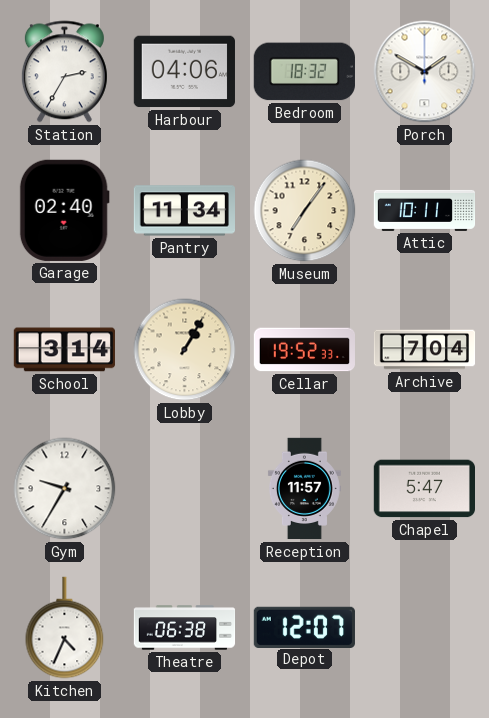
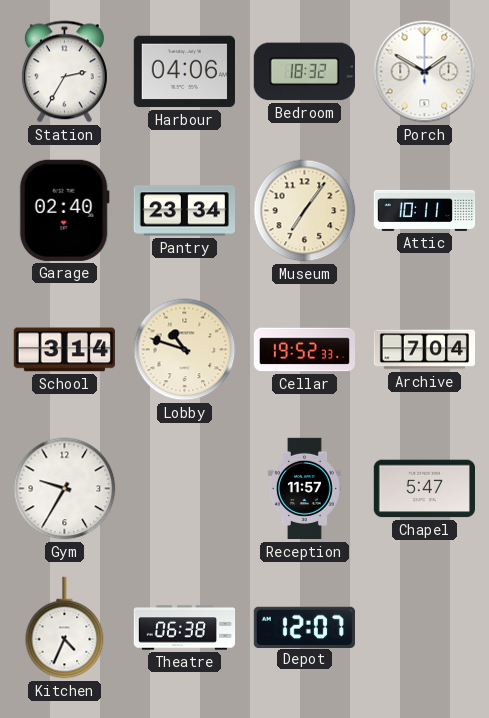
Pantry: 11:34 -> 23:34 (184, 211)
Lobby: 1:05 -> 10:48 (185, 350)
